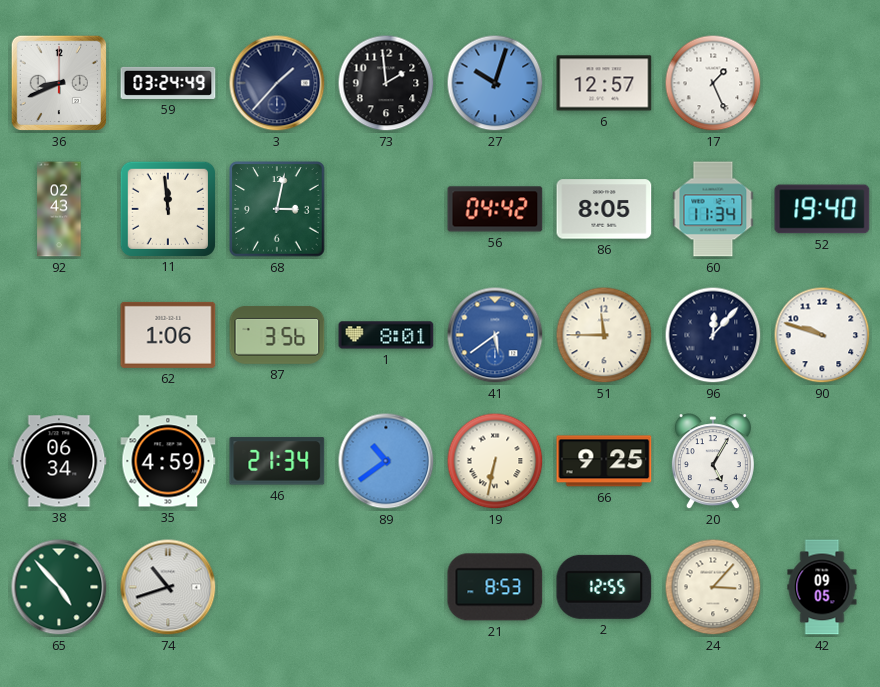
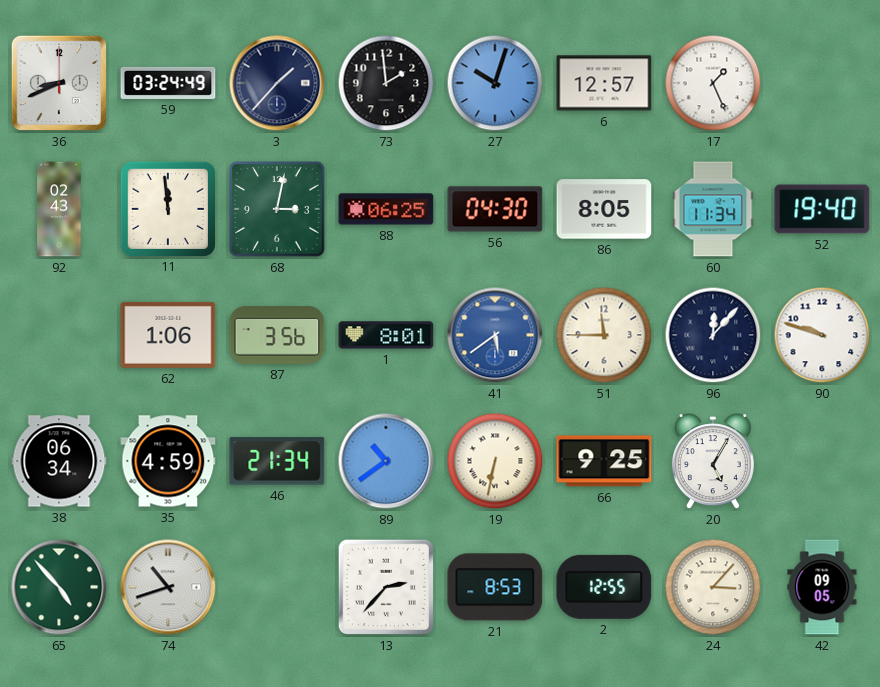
88: none -> 06:25 (386, 209)
56: 04:42 -> 04:30 (495, 209)
13: none -> 2:37 (386, 587)
